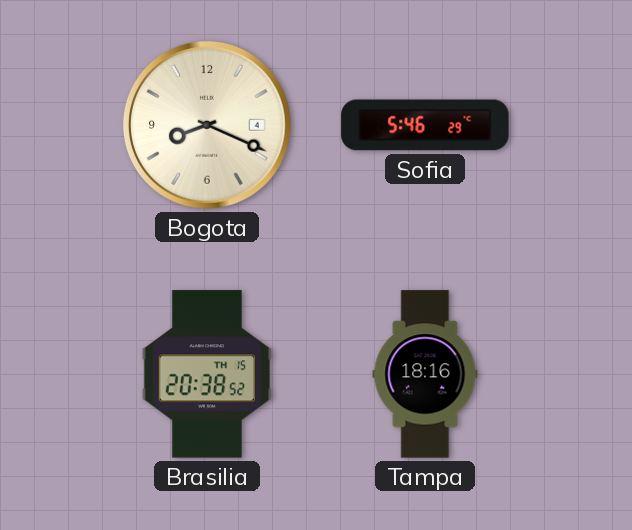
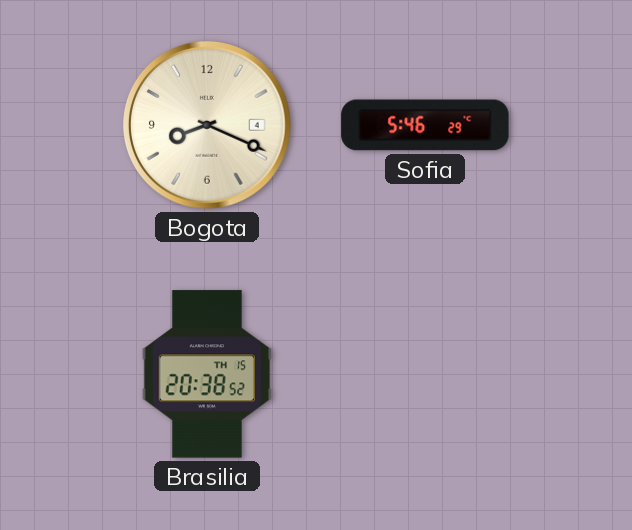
Tampa: 18:16 -> none (425, 374)
